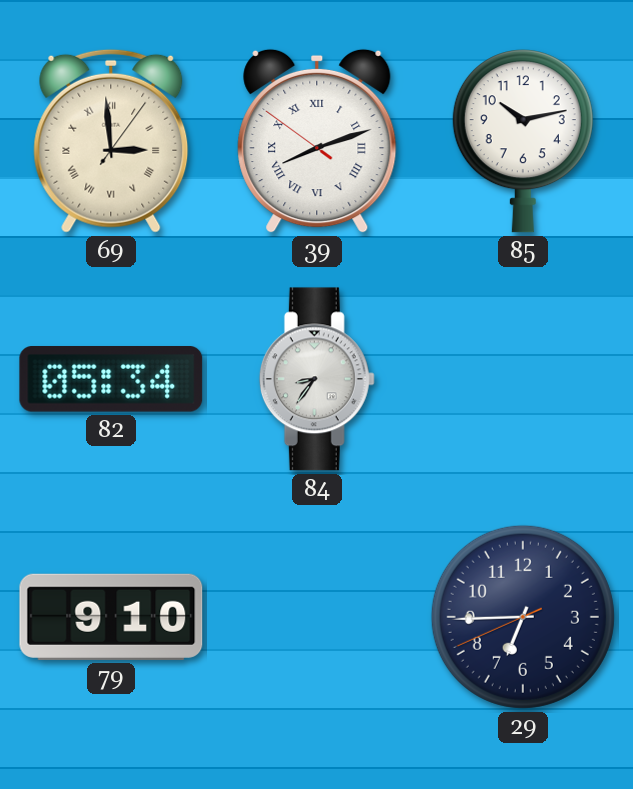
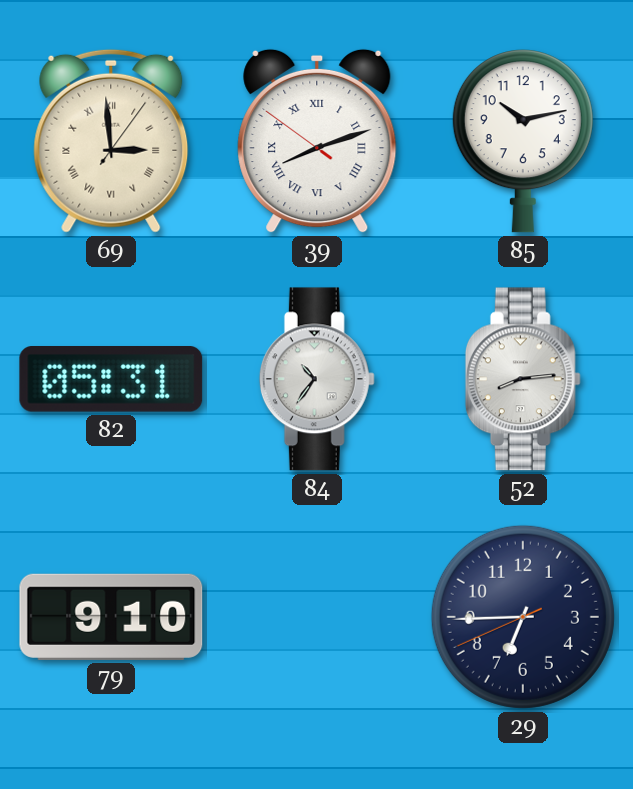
82: 05:34 -> 05:31 (111, 379)
84: 8:36 -> 10:36 (317, 379)
52: none -> 8:14 (523, 379)
